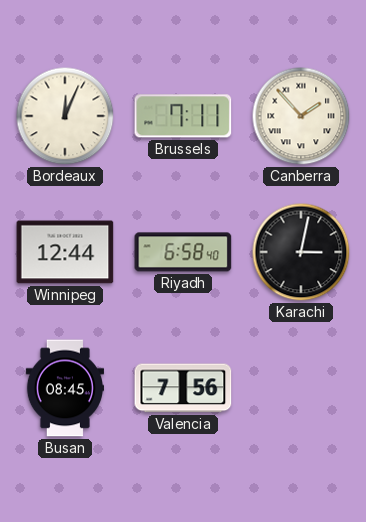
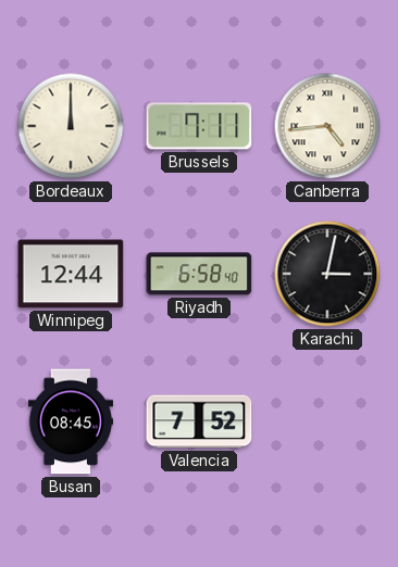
Bordeaux: 12:04 -> 12:00 (71, 126)
Canberra: 1:53 -> 4:44 (327, 126)
Valencia: 7:56 -> 7:52 (199, 421)
